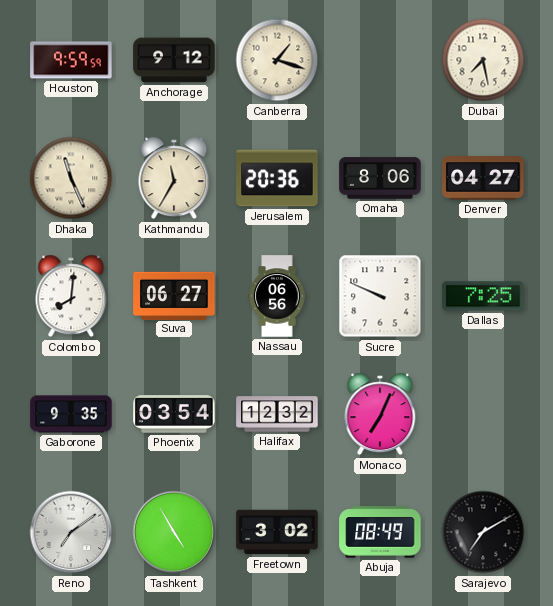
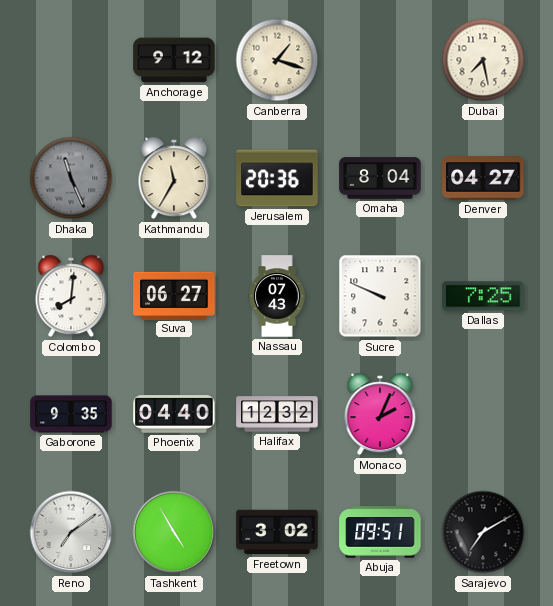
Houston: 9:59 -> none (71, 60)
Dhaka dial: cream -> grey (71, 178)
Omaha: 8:06 -> 8:04 (380, 178)
Nassau: 06:56 -> 07:43 (277, 296)
Phoenix: 03:54 -> 04:40 (174, 414)
Monaco: 7:04 -> 2:04 (380, 414)
Abuja: 08:49 -> 09:51 (380, 532)
